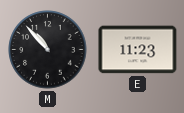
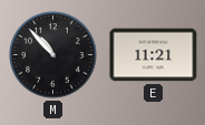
E: 11:23 -> 11:21 (154, 55)
